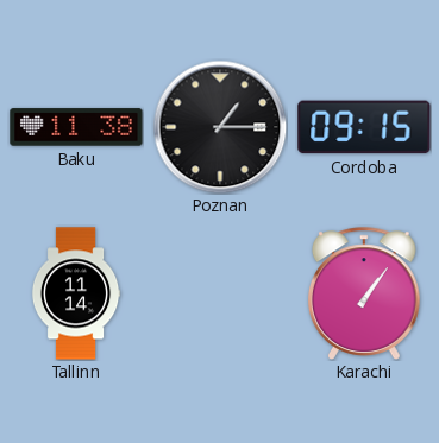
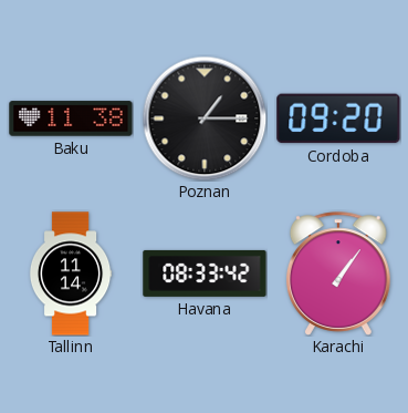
Cordoba: 09:15 -> 09:20 (338, 118)
Havana: none -> 08:33 (205, 273)
